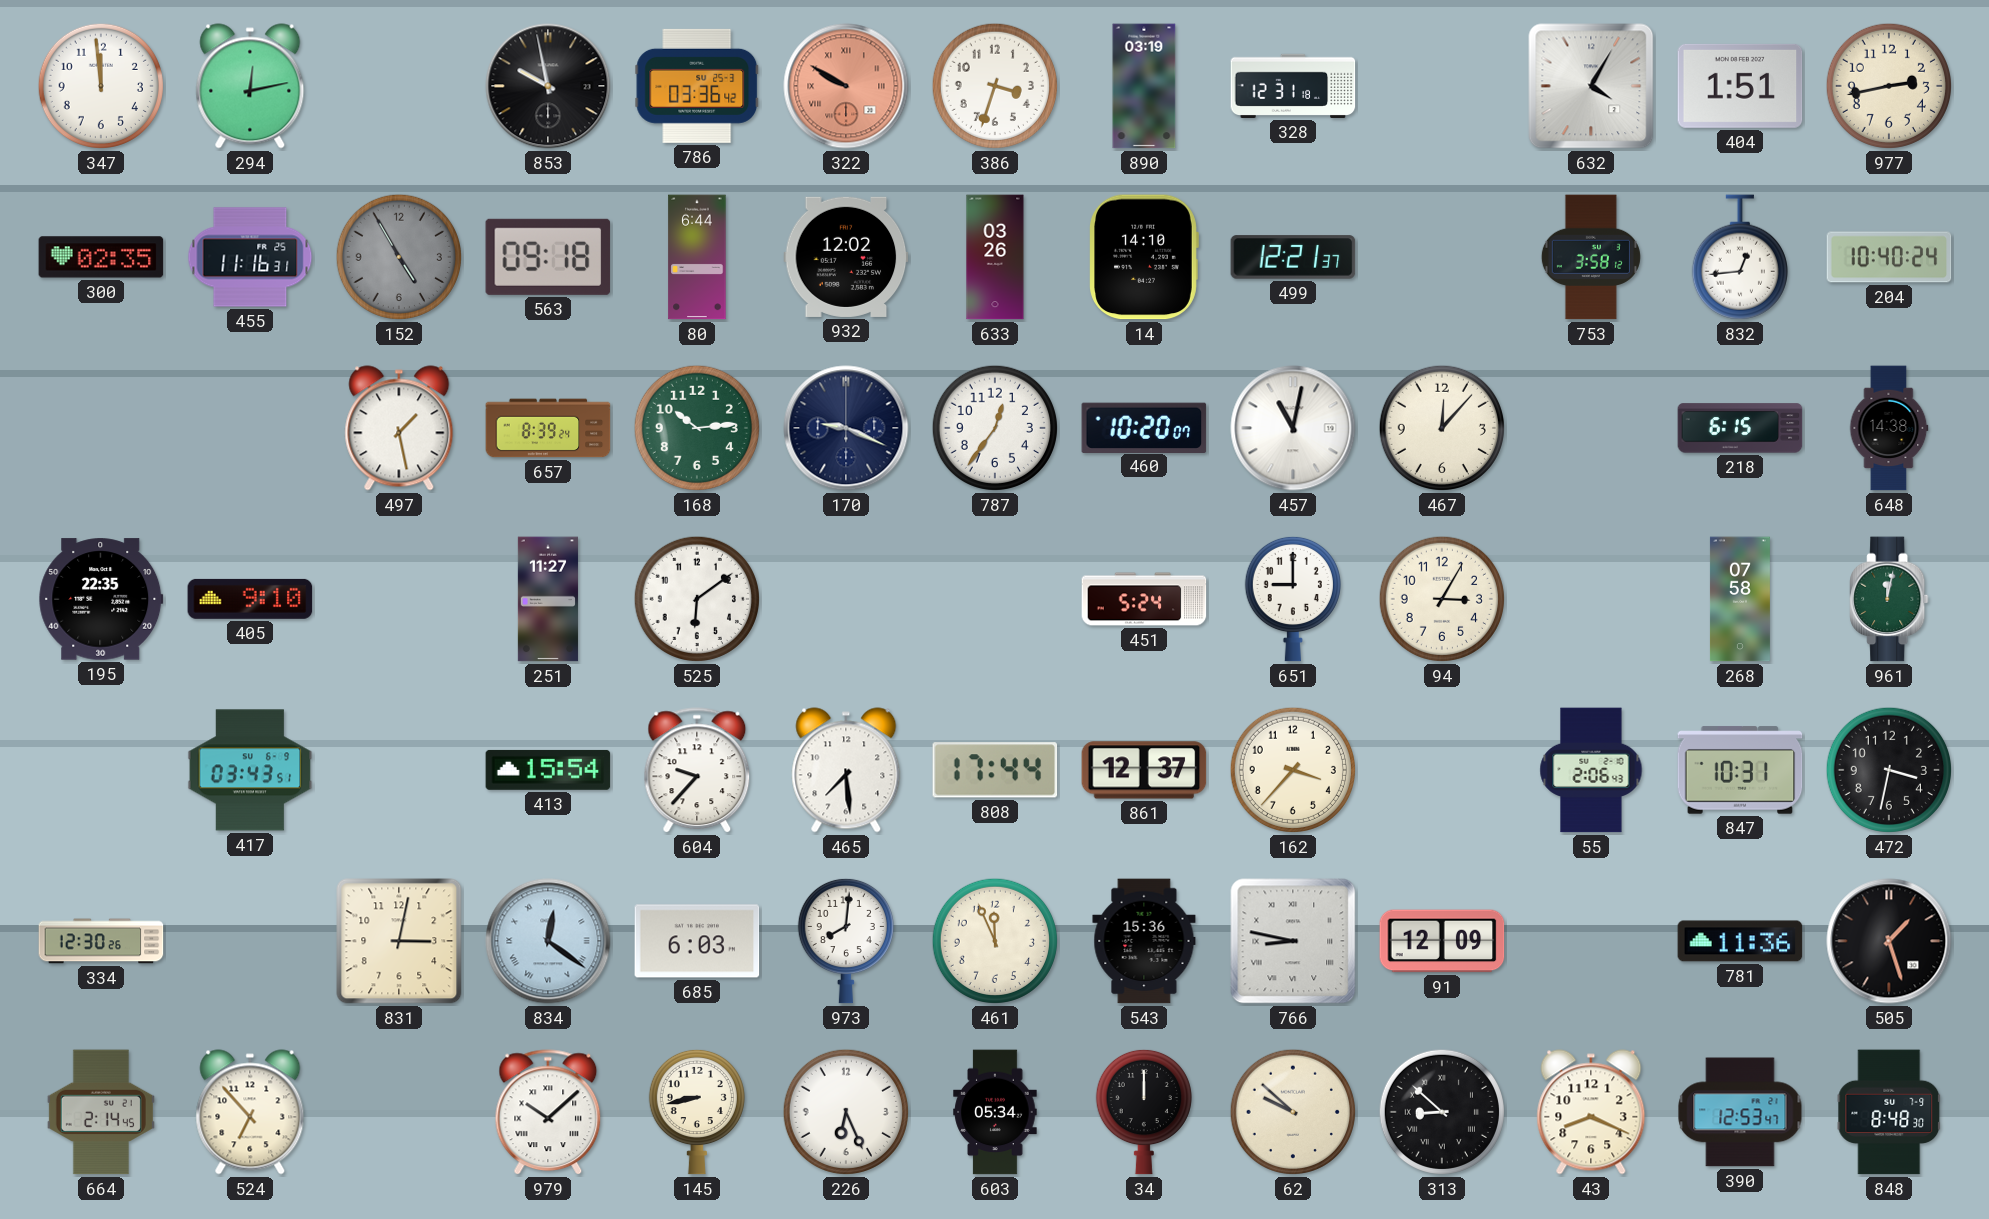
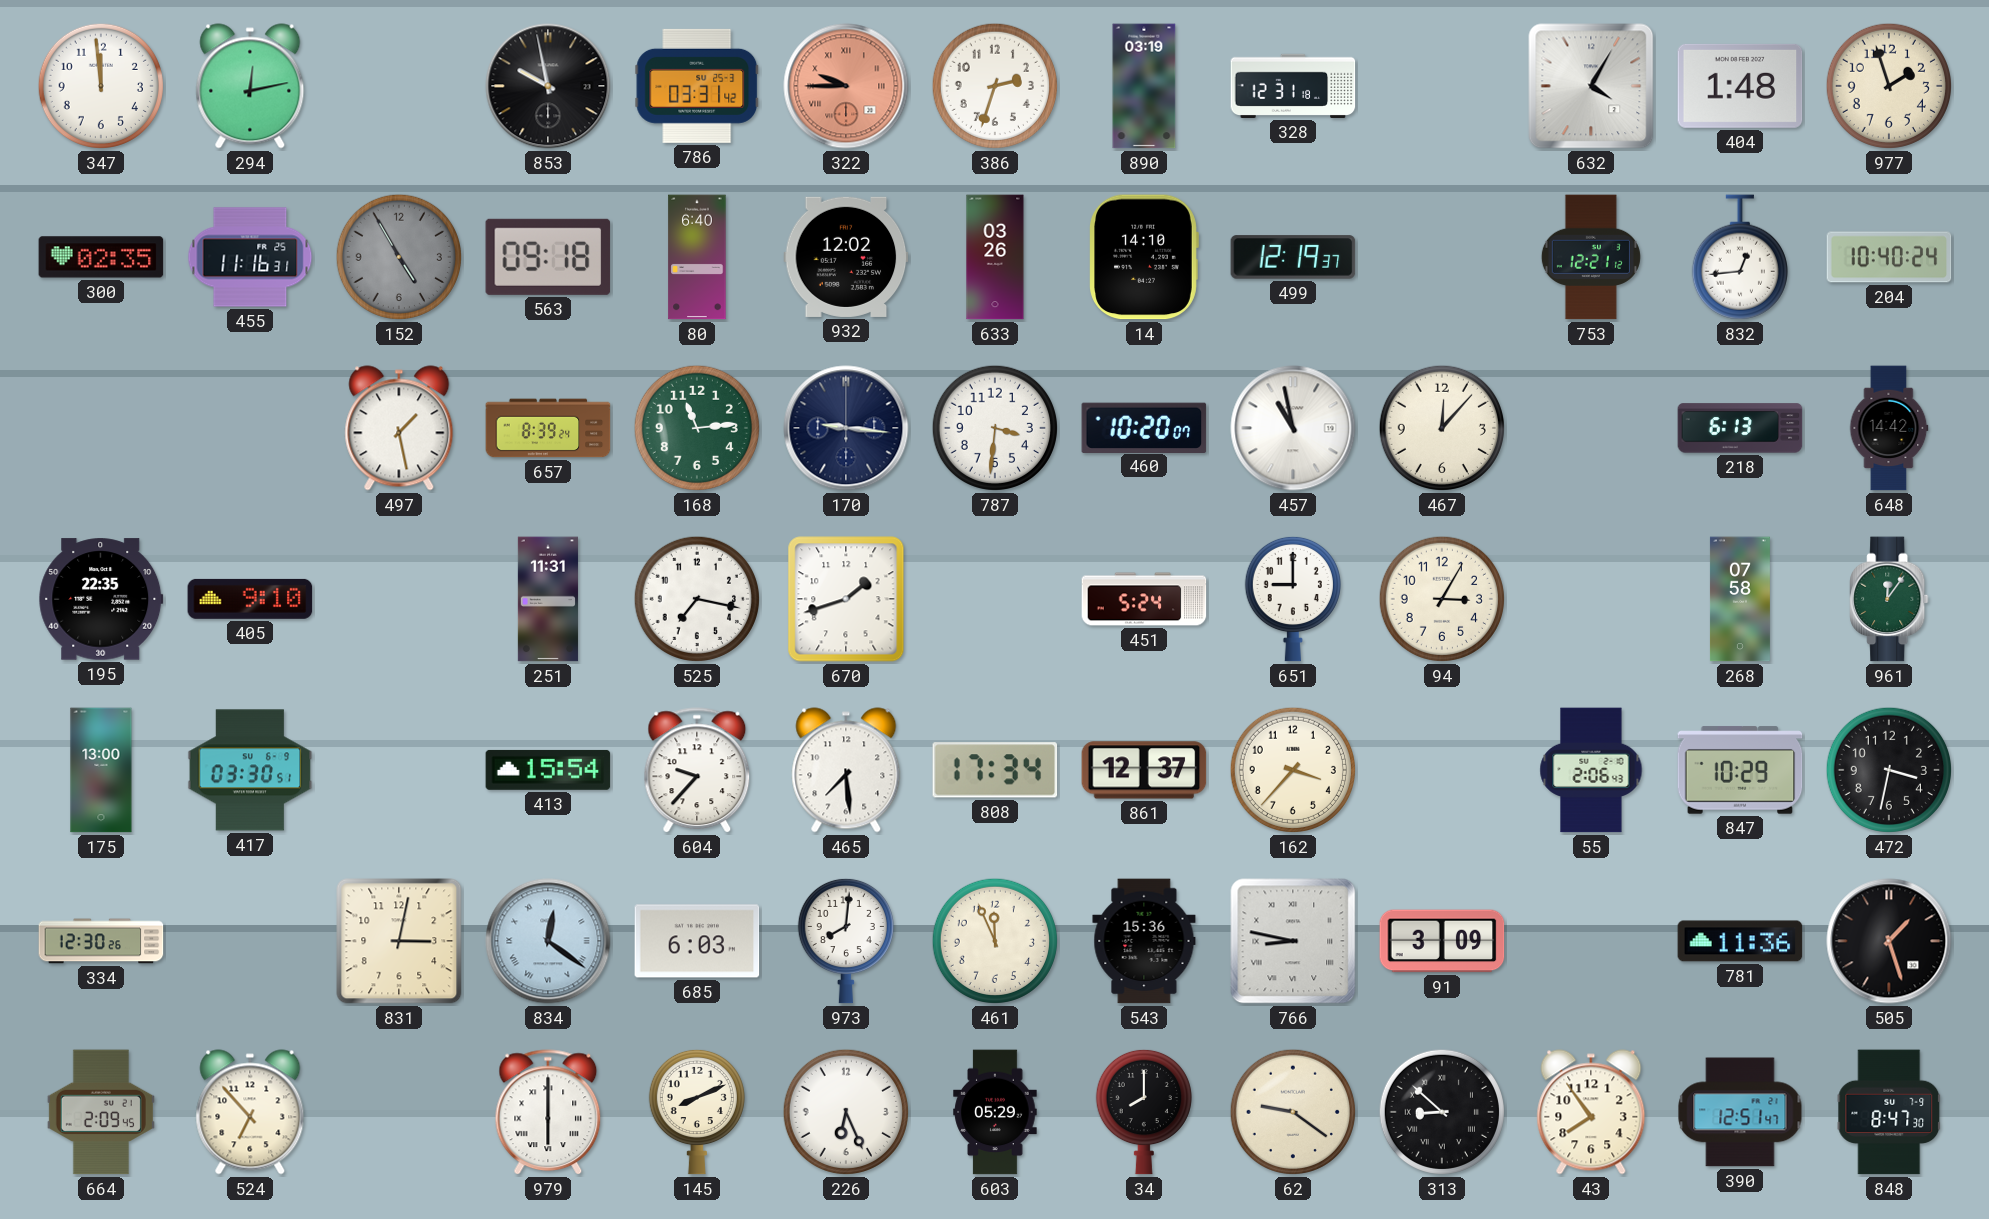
786: 03:36 -> 03:31 (697, 86)
322: 9:50 -> 9:45 (846, 86)
386: 3:33 -> 2:33 (995, 86)
404: 1:51 -> 1:48 (1740, 86)
977: 2:43 -> 1:57 (1889, 86)
80: 6:44 -> 6:40 (697, 257)
499: 12:21 -> 12:19 (1293, 257)
753: 3:58 -> 12:21 (1591, 257)
168: 10:14 -> 11:14 (697, 428)
170: 9:19 -> 9:16 (846, 428)
787: 12:36 -> 3:31 (995, 428)
457: 11:02 -> 10:58 (1293, 428)
218: 6:15 -> 6:13 (1740, 428)
648: 14:38 -> 14:42 (1889, 428)
251: 11:27 -> 11:31 (548, 599)
525: 6:09 -> 7:17 (697, 599)
670: none -> 1:42 (846, 599)
961: 12:02 -> 12:06 (1889, 599)
175: none -> 13:00 (101, 770)
417: 03:43 -> 03:30 (250, 770)
808: 17:44 -> 17:34 (995, 770)
847: 10:31 -> 10:29 (1740, 770)
91: 12:09 -> 3:09 (1442, 941)
664: 2:14 -> 2:09 (101, 1112)
979: 10:08 -> 6:00 (548, 1113)
145: 8:43 -> 8:11 (697, 1112)
603: 05:34 -> 05:29 (995, 1112)
34: 12:00 -> 8:00 (1144, 1112)
62: 9:52 -> 9:21 (1293, 1112)
43: 8:19 -> 7:54 (1591, 1112)
390: 12:53 -> 12:51 (1740, 1112)
848: 8:48 -> 8:47 (1889, 1112)
